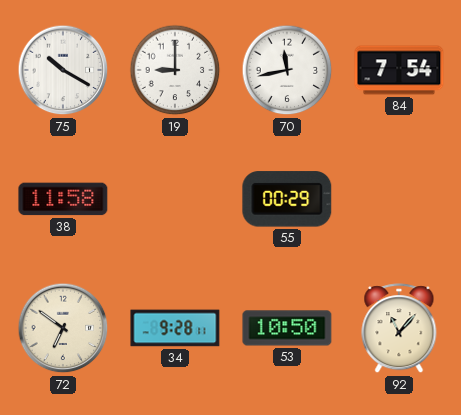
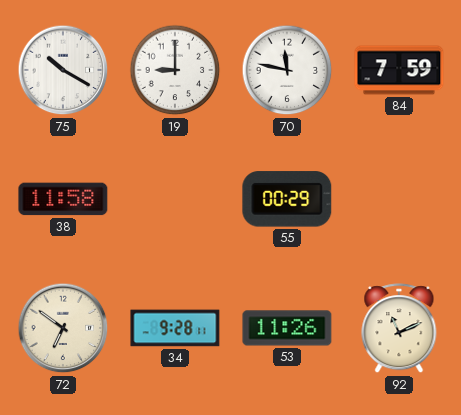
70: 11:43 -> 11:47 (287, 70)
84: 7:54 -> 7:59 (399, 70)
53: 10:50 -> 11:26 (287, 328)
92: 11:07 -> 11:11 (399, 329)
